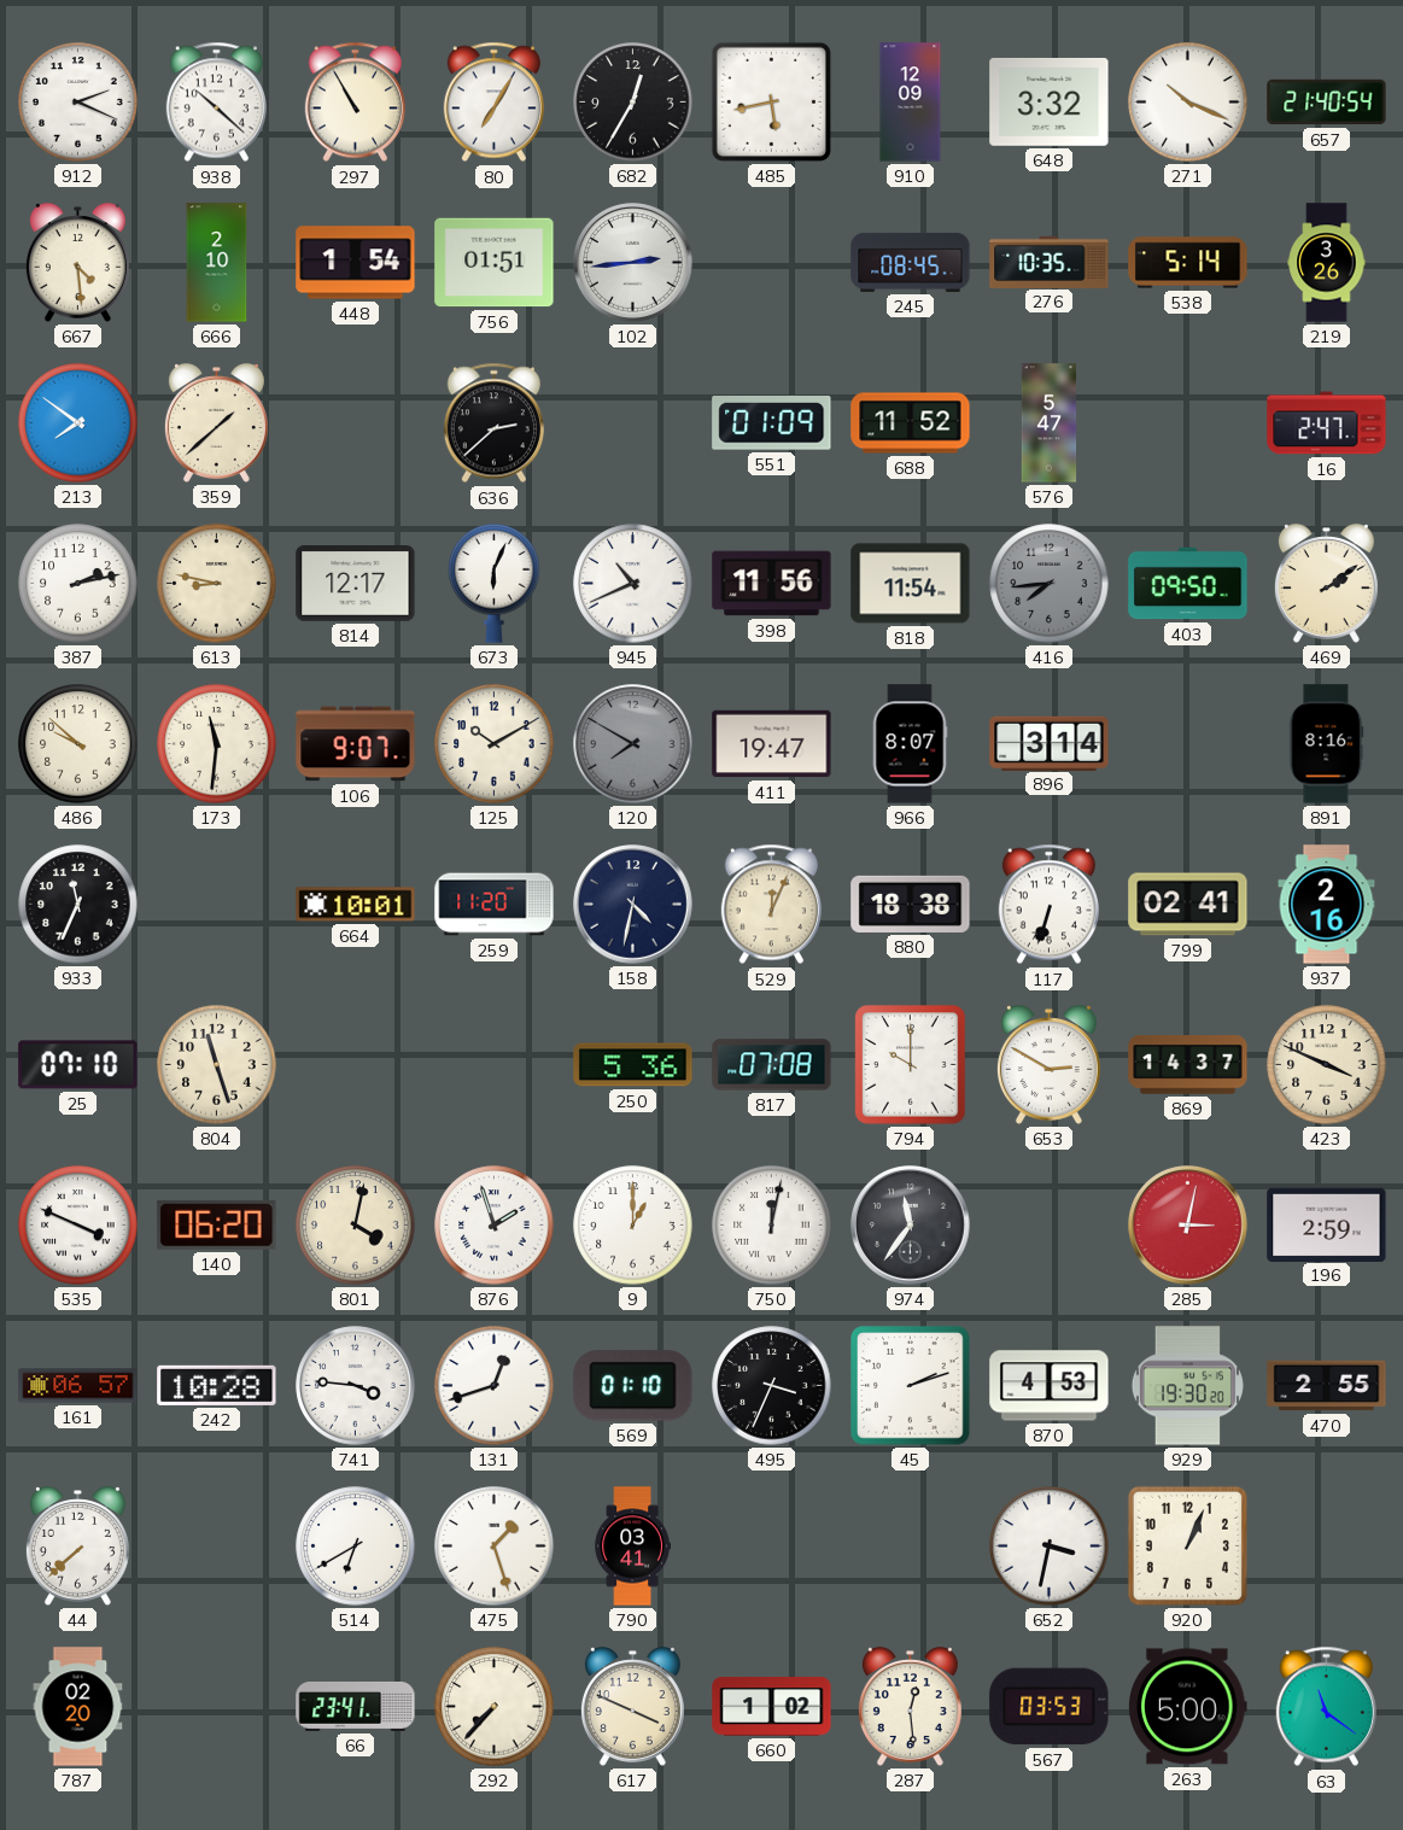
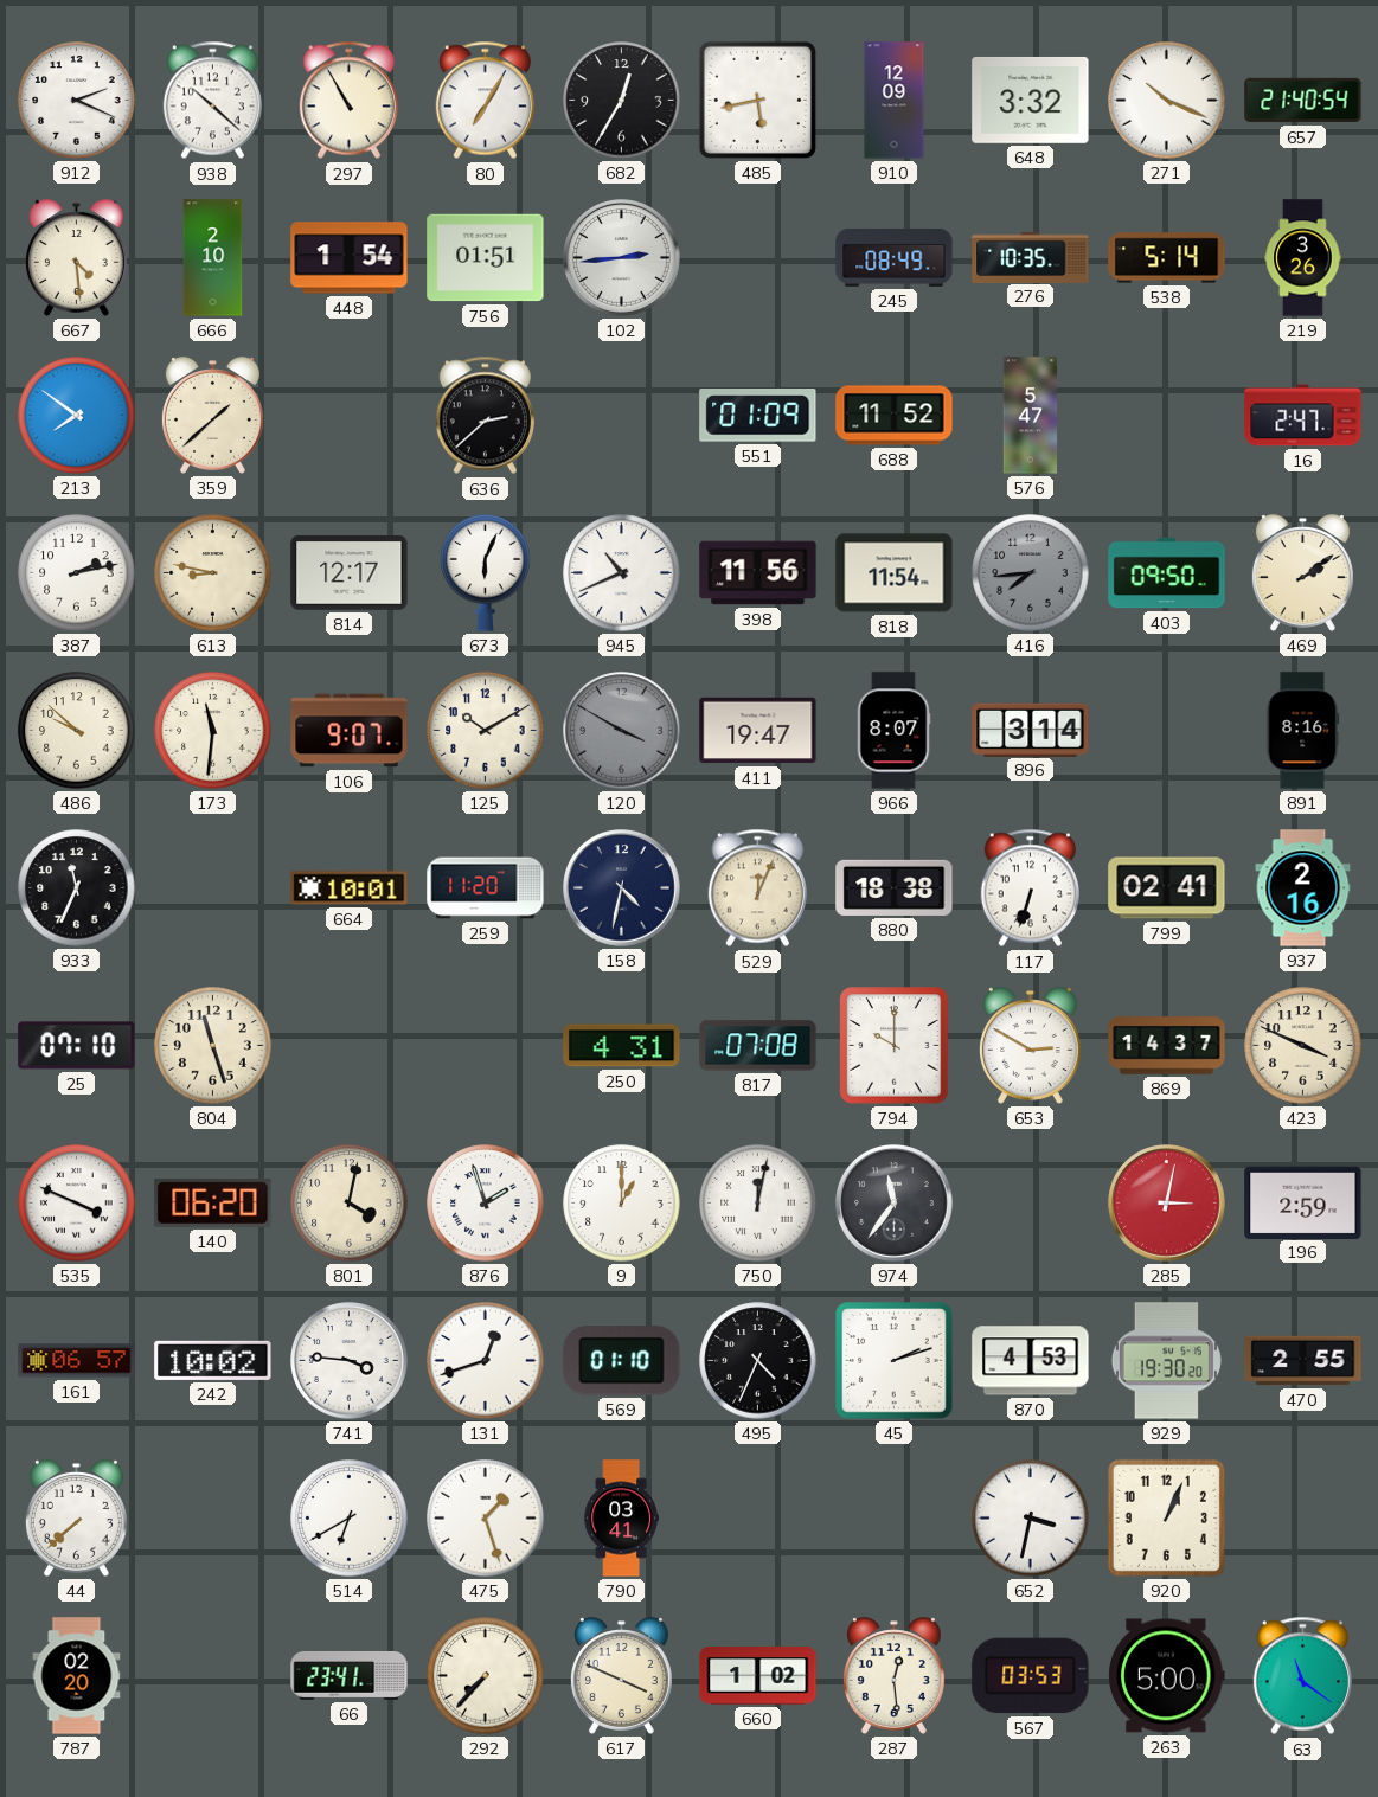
245: 08:45 -> 08:49 (895, 257)
120: 7:50 -> 3:50 (622, 731)
250: 5:36 -> 4:31 (622, 1046)
242: 10:28 -> 10:02 (213, 1360)
495: 3:34 -> 4:34 (758, 1361)
